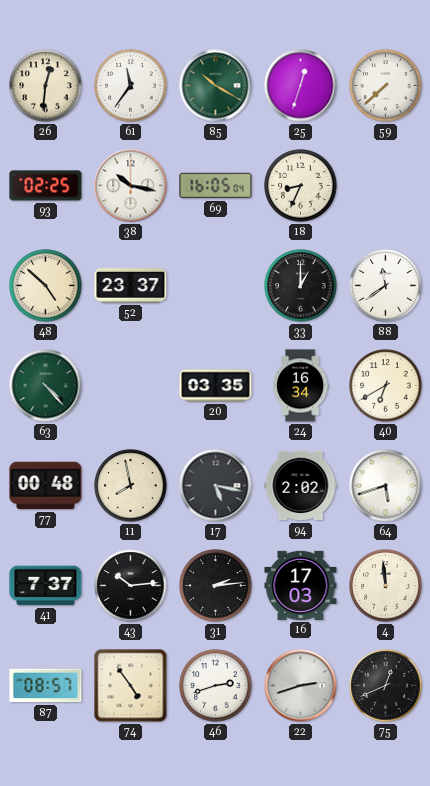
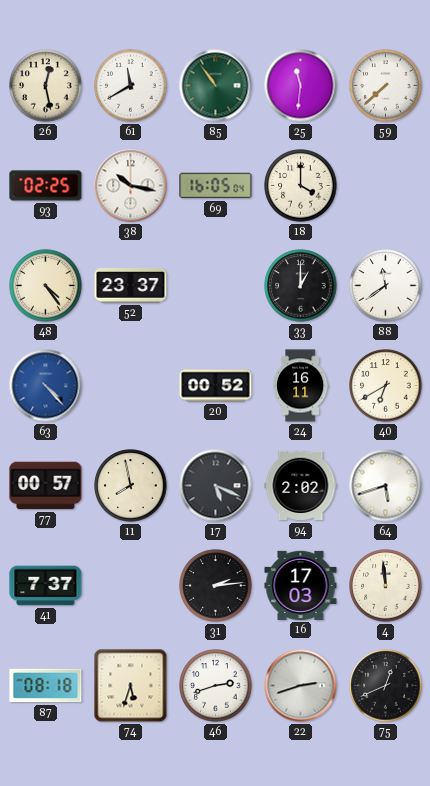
26: 12:31 -> 12:28 (46, 86)
61: 11:36 -> 11:40 (131, 86)
85: 10:20 -> 10:54 (216, 86)
25: 12:33 -> 11:31 (301, 86)
18: 8:34 -> 4:00 (301, 186)
48: 4:52 -> 4:24 (46, 286)
63 dial: green -> blue (46, 386)
20: 03:35 -> 00:52 (216, 386)
24: 16:34 -> 16:11 (300, 386)
77: 00:48 -> 00:57 (46, 486)
17: 5:17 -> 5:19 (216, 486)
43: 10:14 -> none (131, 586)
87: 08:57 -> 08:18 (46, 686)
74: 4:54 -> 5:33 (131, 686)
